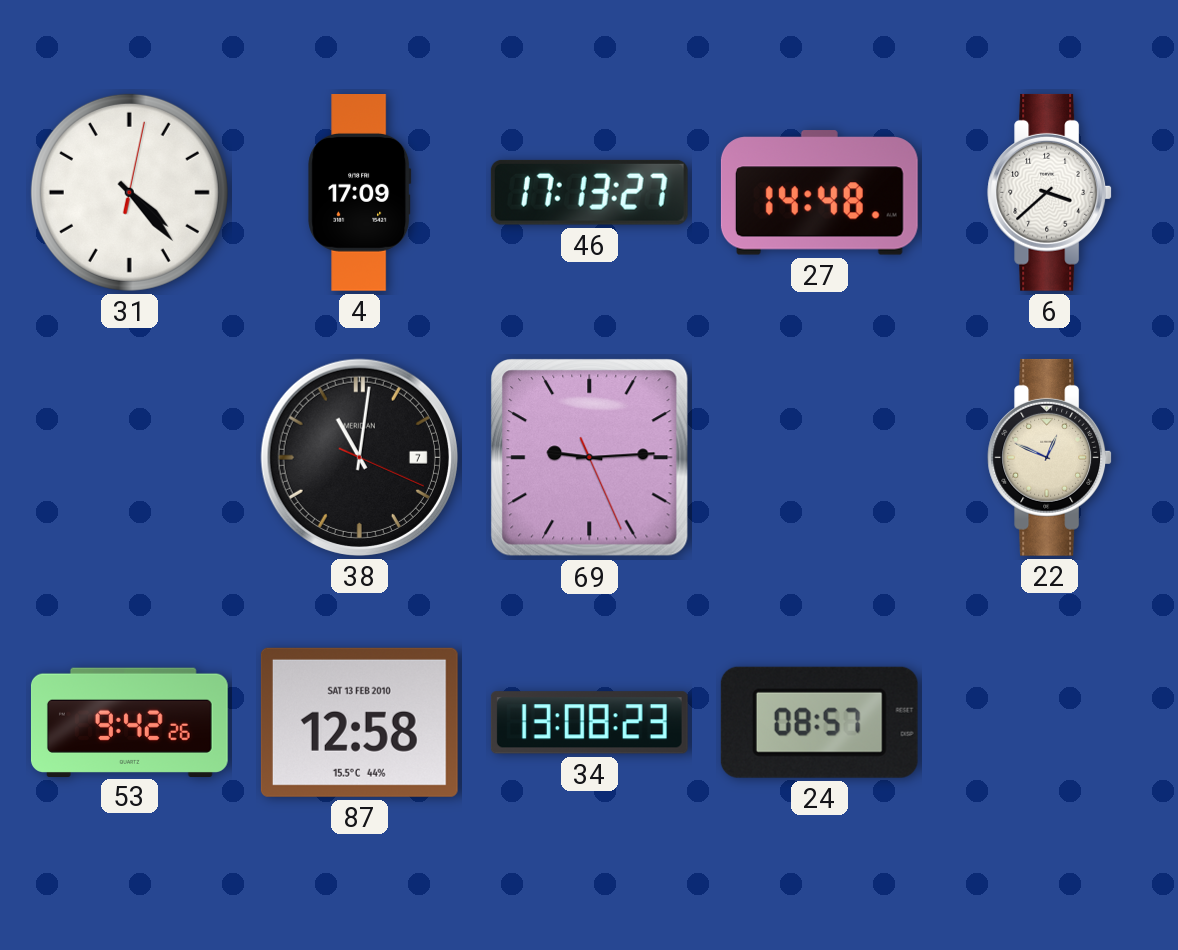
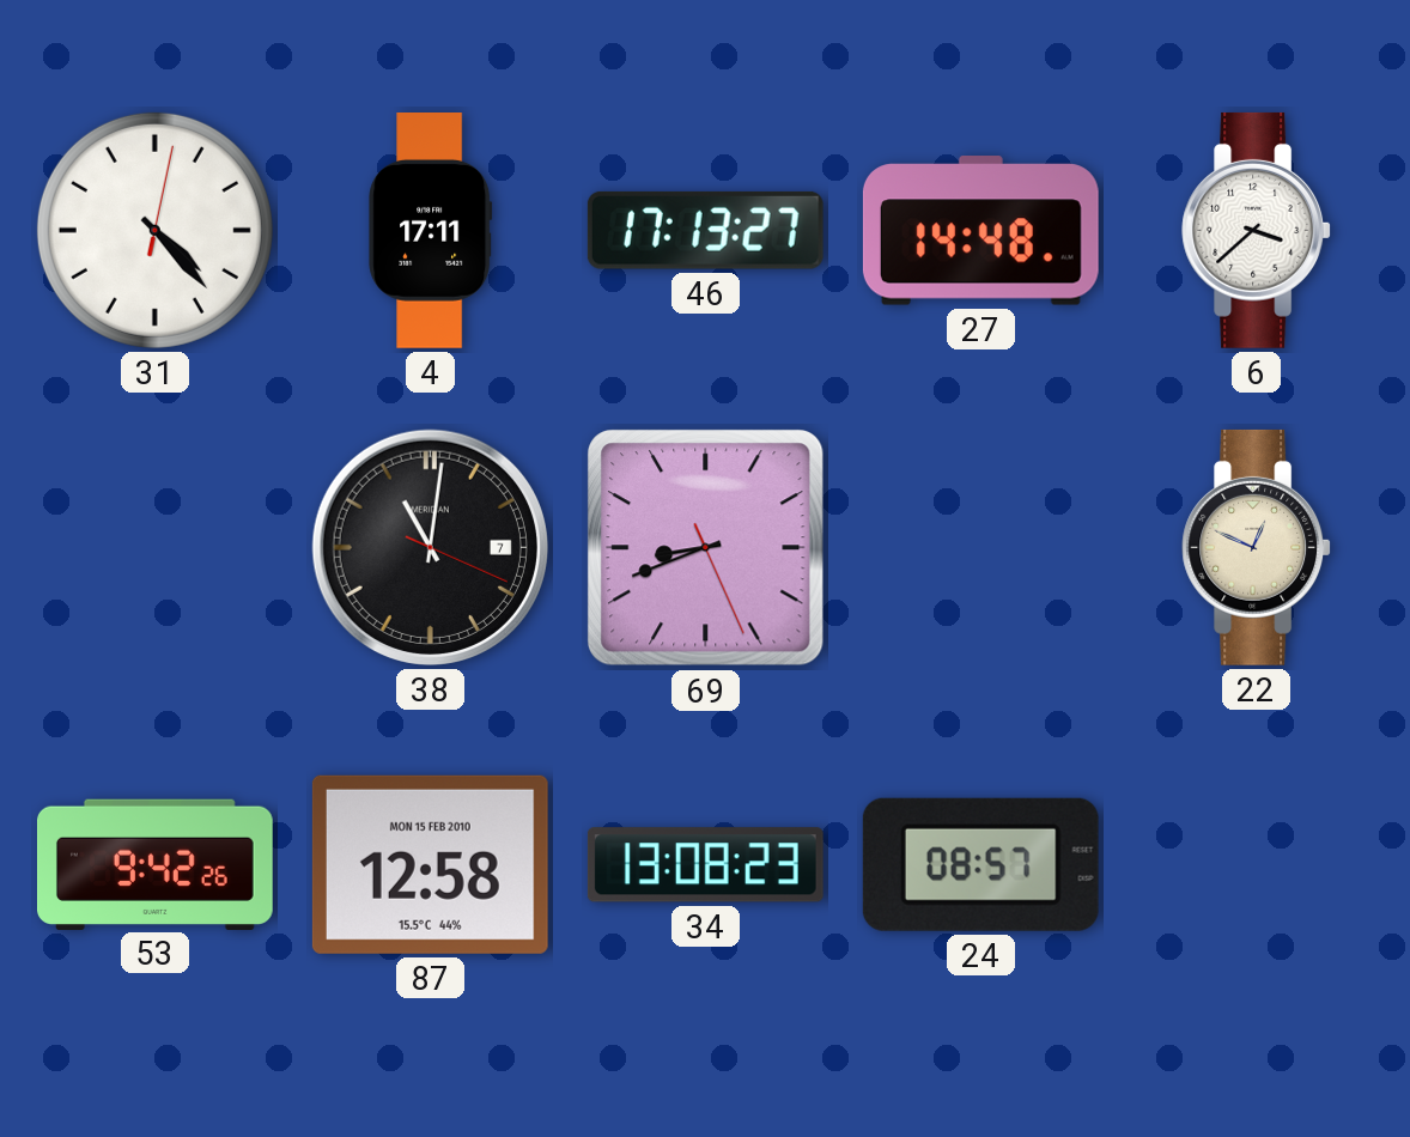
4: 17:09 -> 17:11 (431, 231)
69: 9:14 -> 8:41 (706, 548)
87 date: SAT 13 FEB 2010 -> MON 15 FEB 2010 (430, 864)
